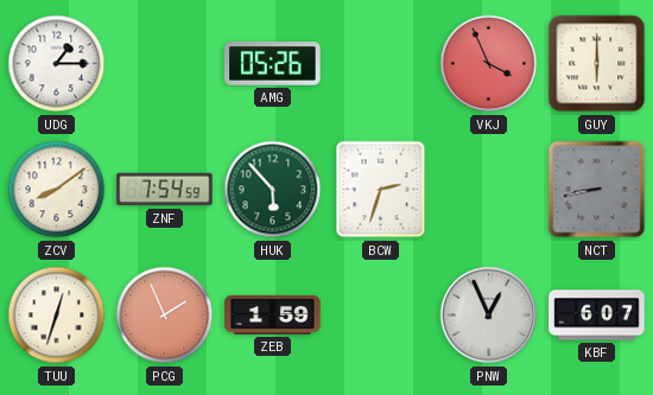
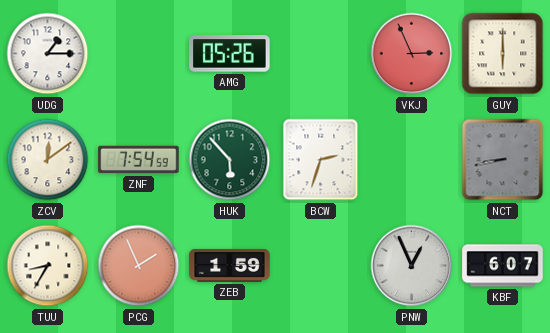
VKJ: 3:56 -> 2:56 (412, 54)
ZCV: 8:09 -> 12:09 (48, 160)
TUU: 12:33 -> 8:35 (48, 266)
